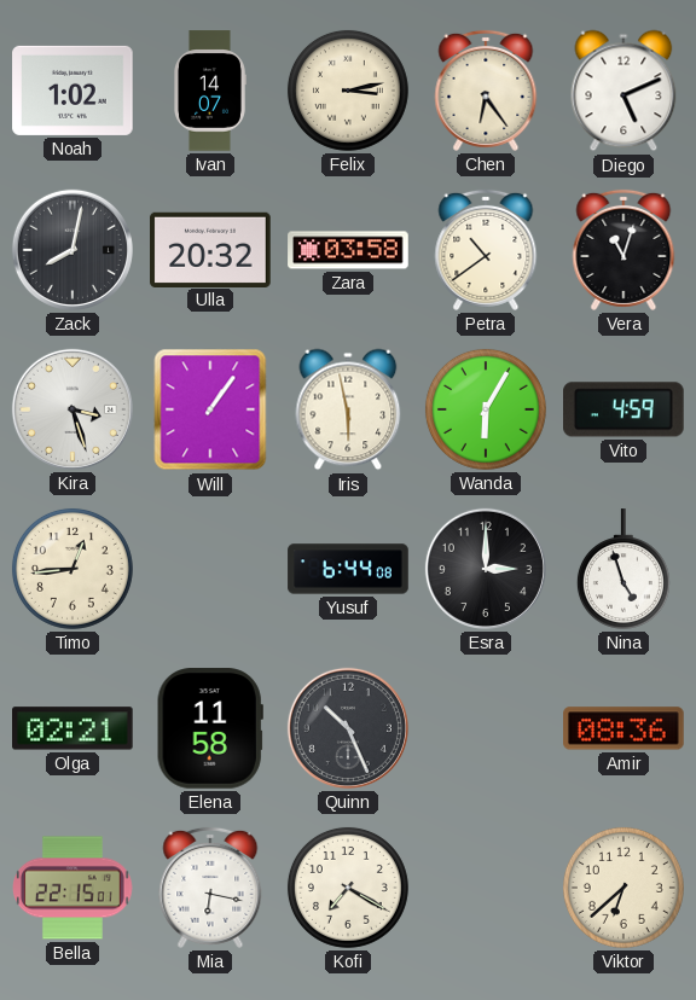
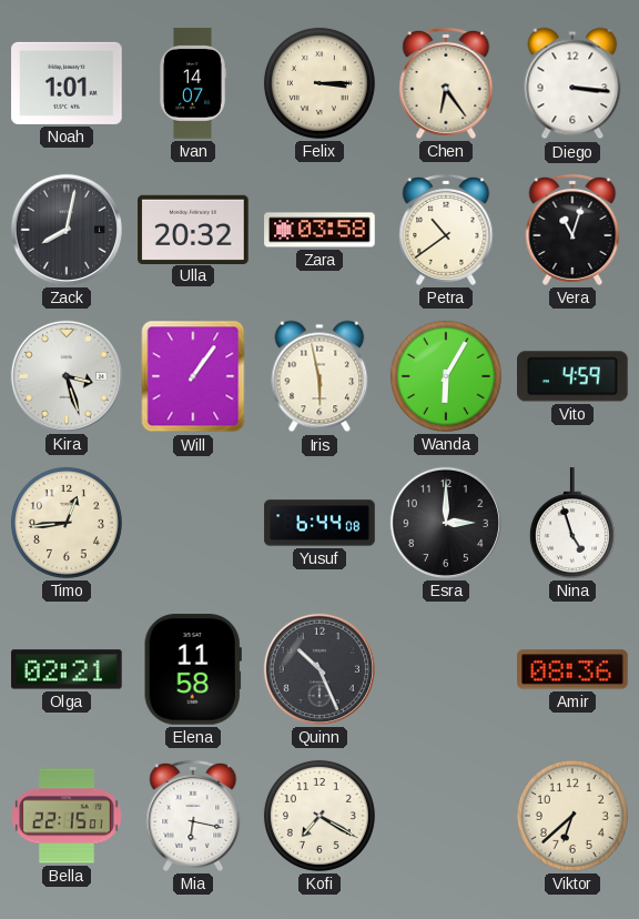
Noah: 1:02 -> 1:01 (67, 83)
Felix: 3:13 -> 3:15 (319, 83)
Diego: 5:11 -> 3:16 (572, 83)
